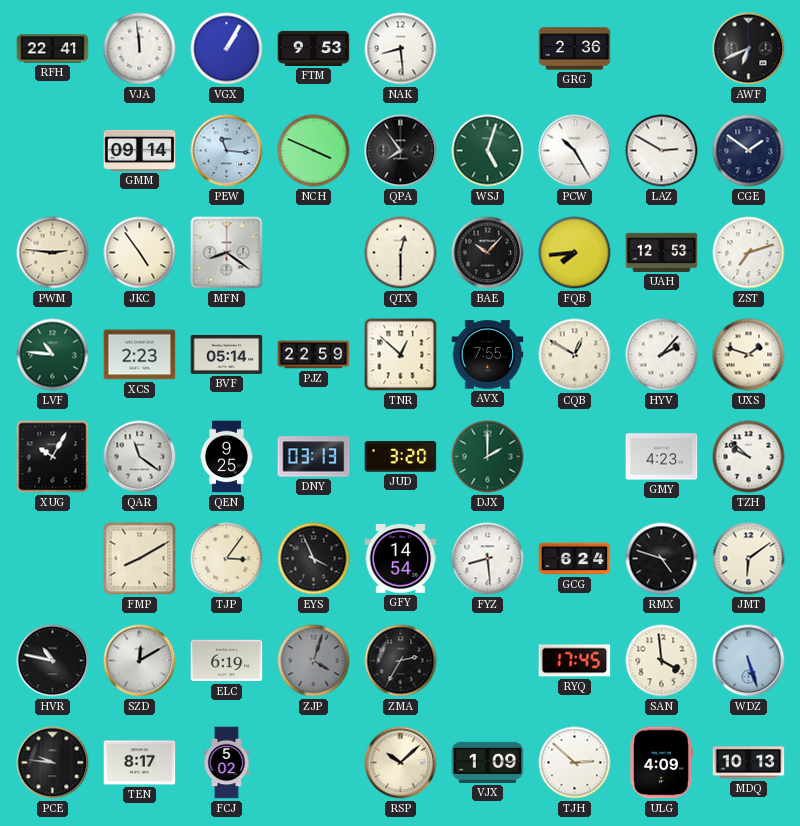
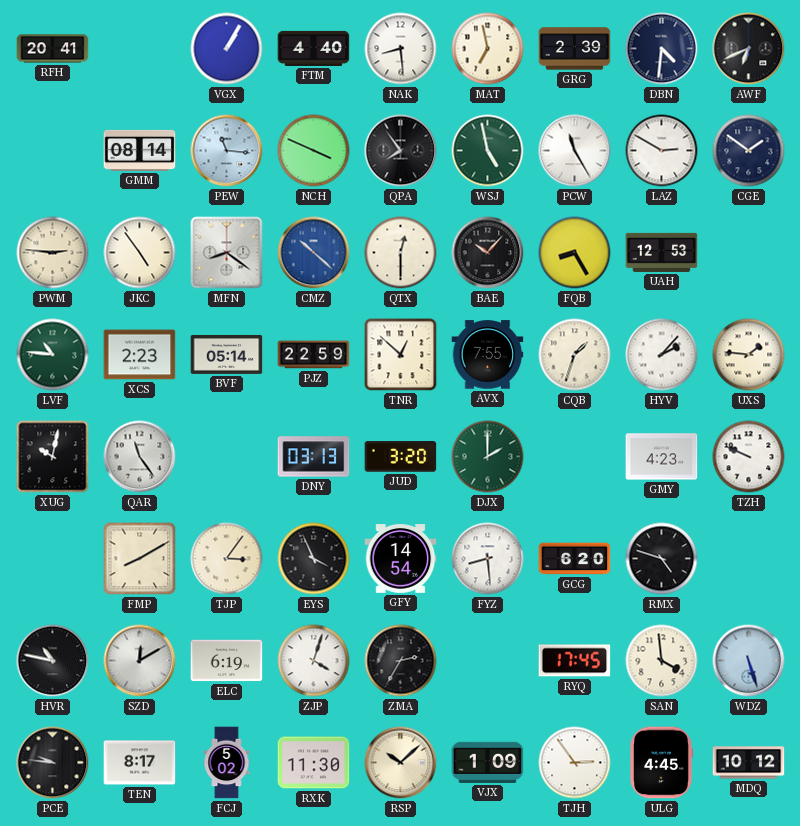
RFH: 22:41 -> 20:41 (53, 49)
VJA: 11:59 -> none (140, 49)
FTM: 9:53 -> 4:40 (314, 48)
MAT: none -> 6:58 (488, 49)
GRG: 2:36 -> 2:39 (575, 49)
DBN: none -> 4:31 (662, 49)
GMM: 09:14 -> 08:14 (140, 150)
WSJ: 5:03 -> 4:58 (488, 151)
PCW: 10:25 -> 11:25 (575, 151)
CMZ: none -> 10:22 (314, 253)
FQB: 7:44 -> 8:25 (575, 253)
ZST: 7:12 -> none (749, 253)
CQB: 12:50 -> 1:33 (575, 355)
UXS: 1:48 -> 1:46 (749, 355)
XUG: 10:05 -> 10:02 (53, 457)
QAR: 11:21 -> 11:24 (140, 457)
QEN: 9:25 -> none (226, 457)
TZH: 9:52 -> 9:49 (749, 457)
GCG: 6:24 -> 6:20 (575, 559)
JMT: 6:09 -> none (749, 559)
ZJP dial: grey -> white (314, 661)
RXK: none -> 11:30 (314, 763)
TJH: 2:52 -> 2:54 (575, 763)
ULG: 4:09 -> 4:45 (661, 763)
MDQ: 10:13 -> 10:12 (749, 763)
